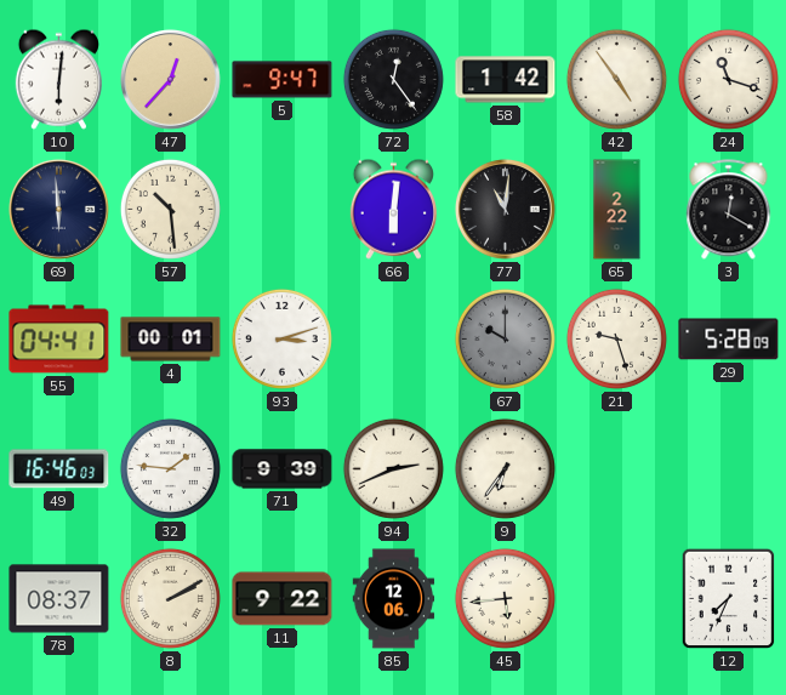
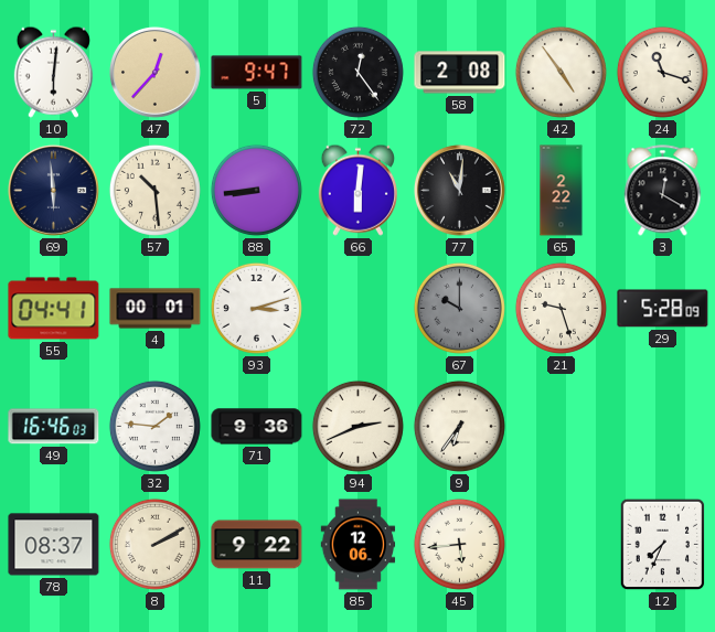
58: 1:42 -> 2:08 (460, 73)
88: none -> 8:44 (256, 190)
71: 9:39 -> 9:36 (257, 427)
